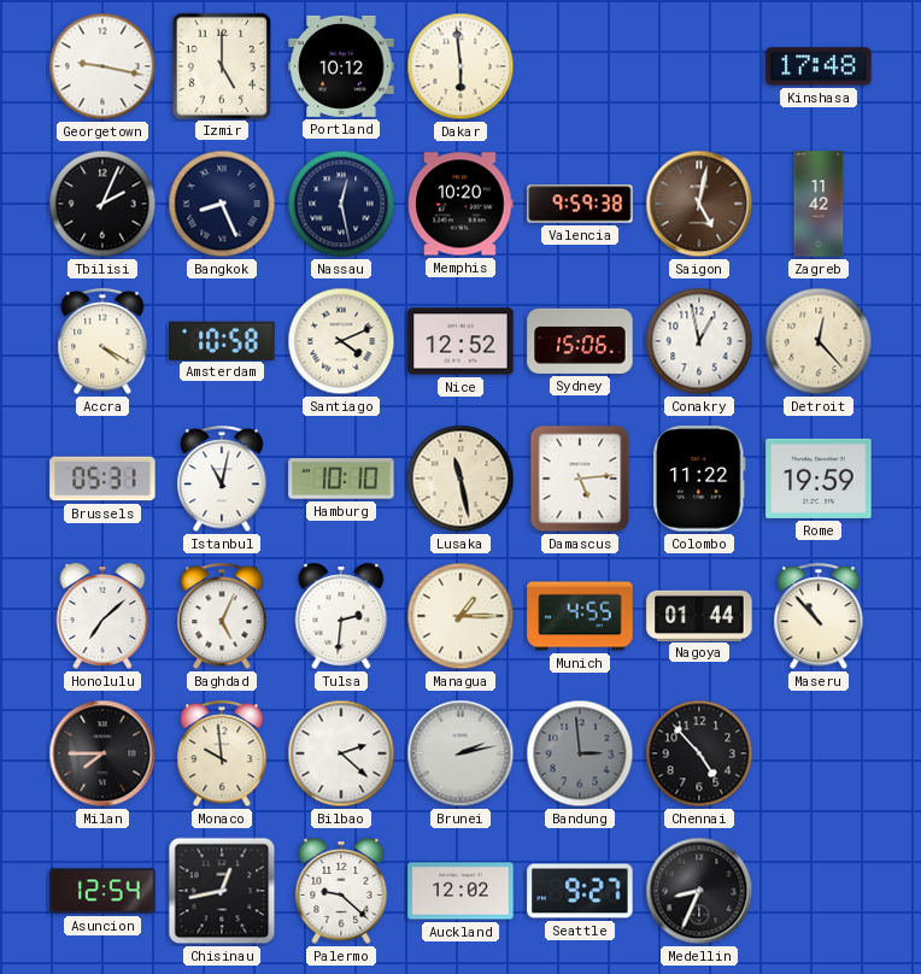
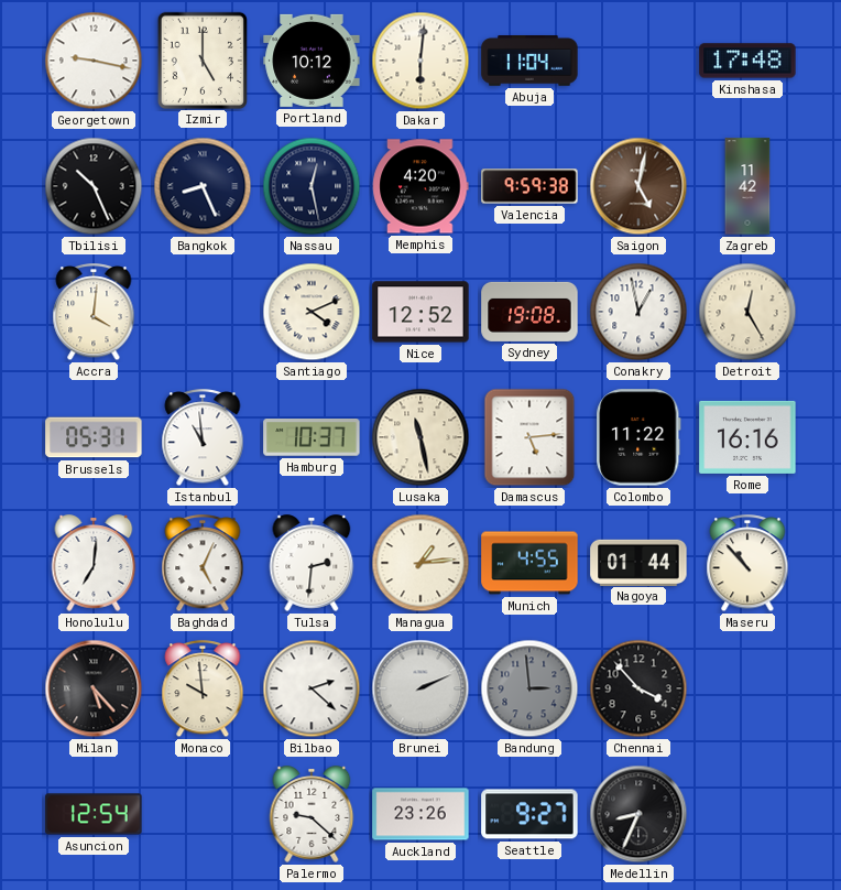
Dakar: 5:59 -> 6:01 (420, 61)
Abuja: none -> 11:04 (529, 61)
Tbilisi: 2:04 -> 10:26 (94, 186)
Memphis: 10:20 -> 4:20 (420, 186)
Accra: 4:20 -> 4:01 (94, 313)
Amsterdam: 10:58 -> none (222, 340)
Sydney: 15:06 -> 19:08 (529, 312)
Detroit: 12:23 -> 12:25 (747, 312)
Istanbul: 11:02 -> 10:59 (203, 438)
Hamburg: 10:10 -> 10:37 (312, 438)
Rome: 19:59 -> 16:16 (747, 437)
Honolulu: 7:08 -> 7:01 (94, 563)
Managua: 1:15 -> 1:14 (420, 563)
Milan: 7:45 -> 5:23 (94, 688)
Brunei: 2:13 -> 2:11 (420, 688)
Chennai: 4:53 -> 3:53 (638, 688)
Chisinau: 12:43 -> none (222, 891)
Auckland: 12:02 -> 23:26 (420, 814)
